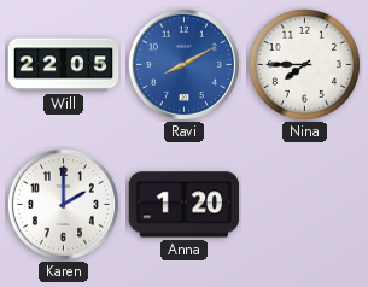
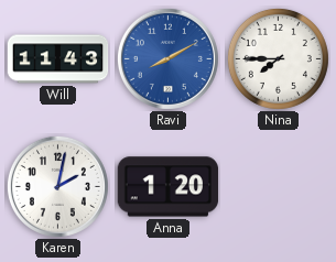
Will: 22:05 -> 11:43 (58, 59)
Karen: 2:00 -> 2:02 (57, 186)
